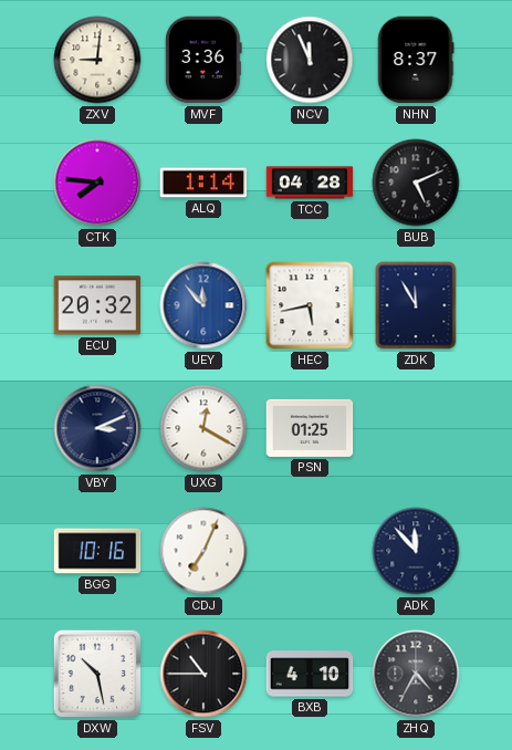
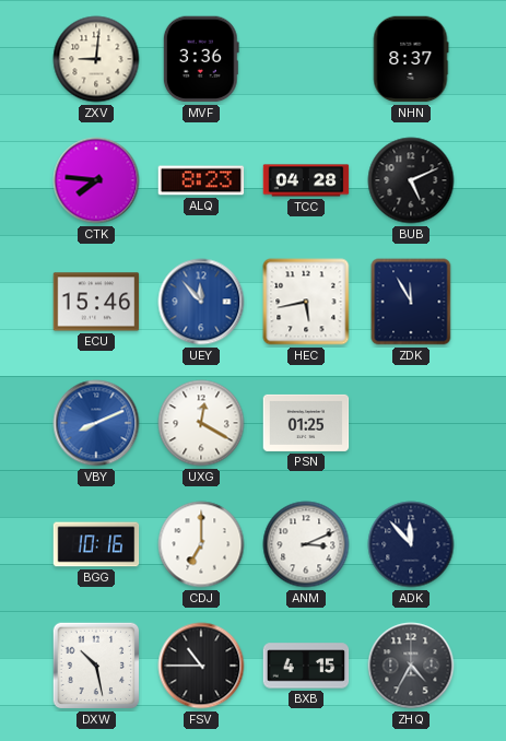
NCV: 11:56 -> none (310, 60)
ALQ: 1:14 -> 8:23 (201, 180)
ECU: 20:32 -> 15:46 (96, 302)
VBY: 3:11 -> 8:11 (96, 423)
VBY dial: navy -> blue (96, 423)
CDJ: 7:04 -> 7:00 (201, 544)
ANM: none -> 3:11 (306, 544)
BXB: 4:10 -> 4:15 (306, 666)
